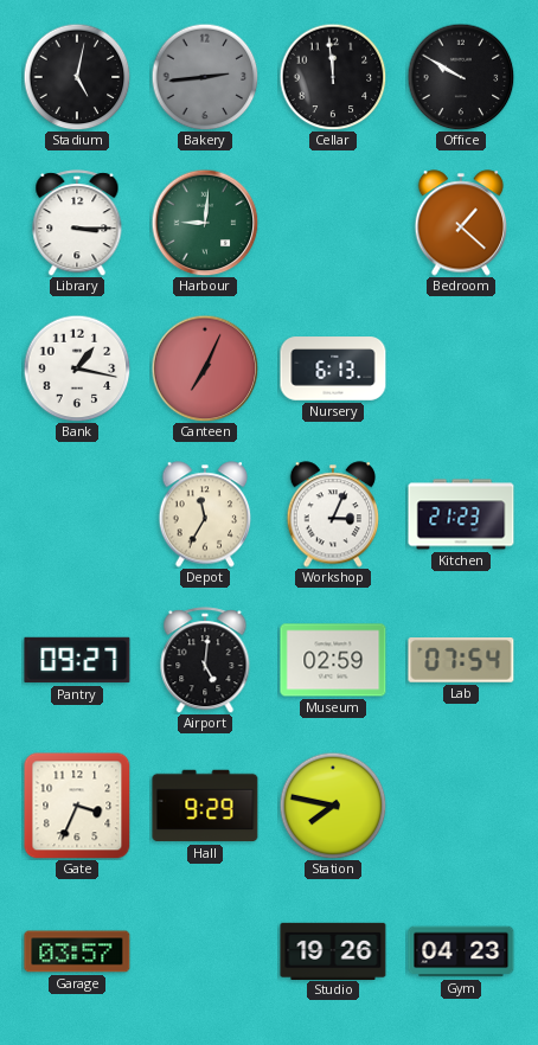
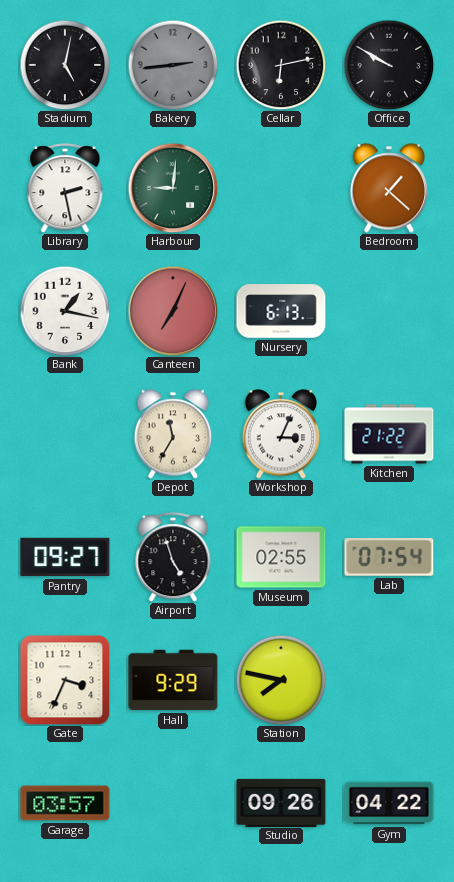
Cellar: 11:59 -> 6:13 (281, 65)
Library: 3:15 -> 2:28 (65, 188)
Kitchen: 21:23 -> 21:22 (389, 434)
Airport: 5:01 -> 4:57 (173, 557)
Museum: 02:59 -> 02:55 (281, 557)
Studio: 19:26 -> 09:26 (281, 802)
Gym: 04:23 -> 04:22 (389, 803)
